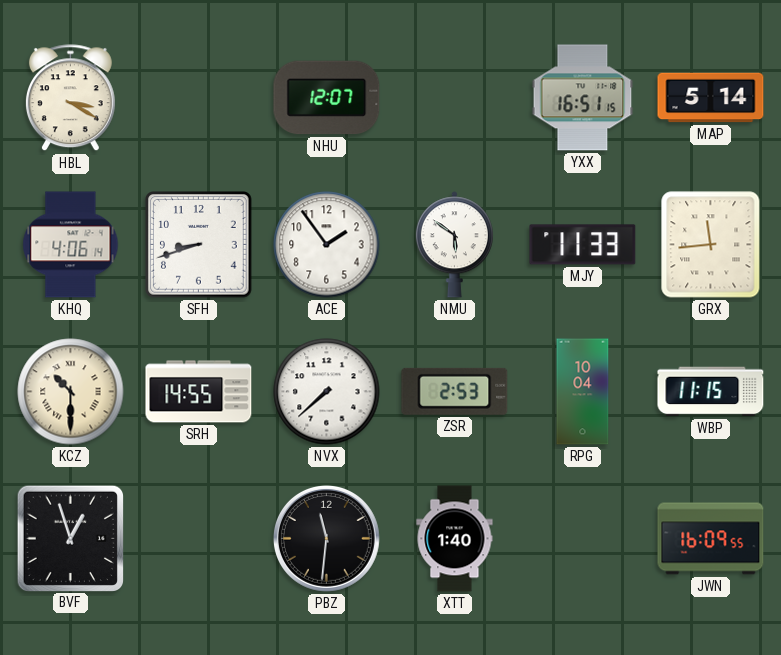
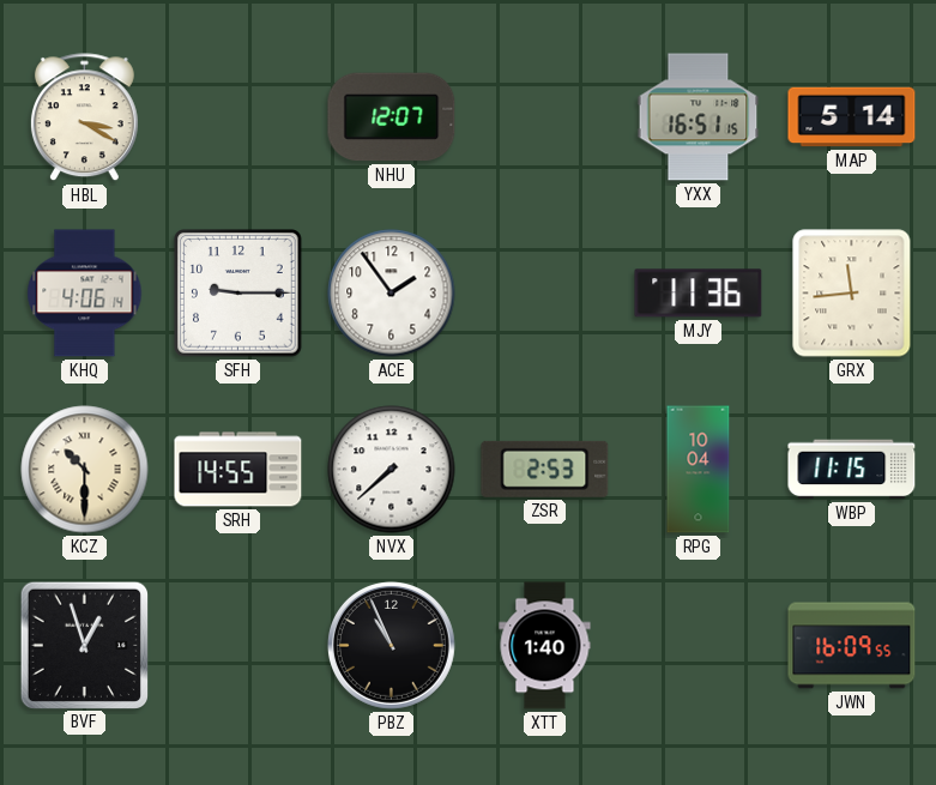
SFH: 8:42 -> 9:15 (238, 294)
NMU: 5:51 -> none (454, 245)
MJY: 11:33 -> 11:36 (699, 294)
PBZ: 11:31 -> 10:56 (391, 645)
